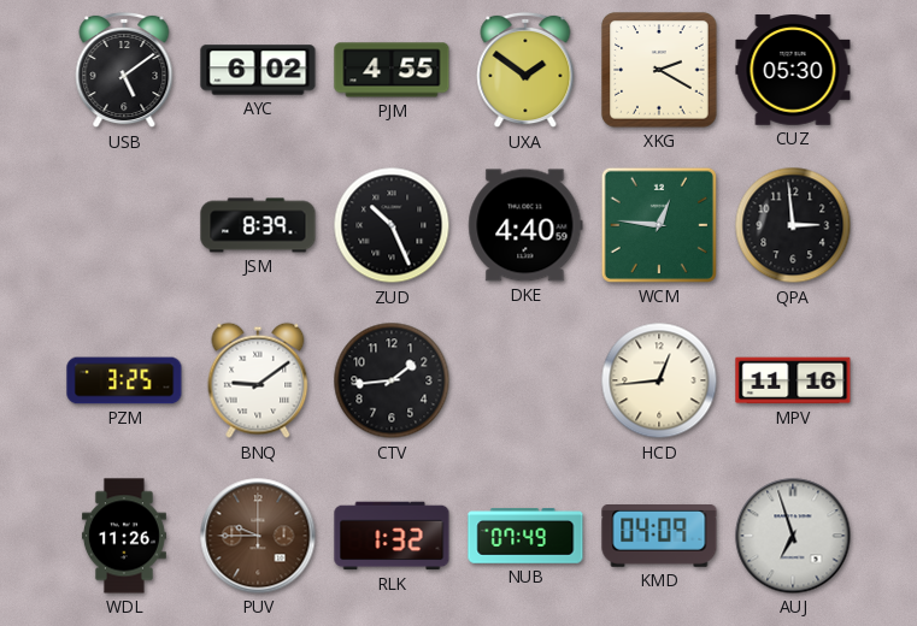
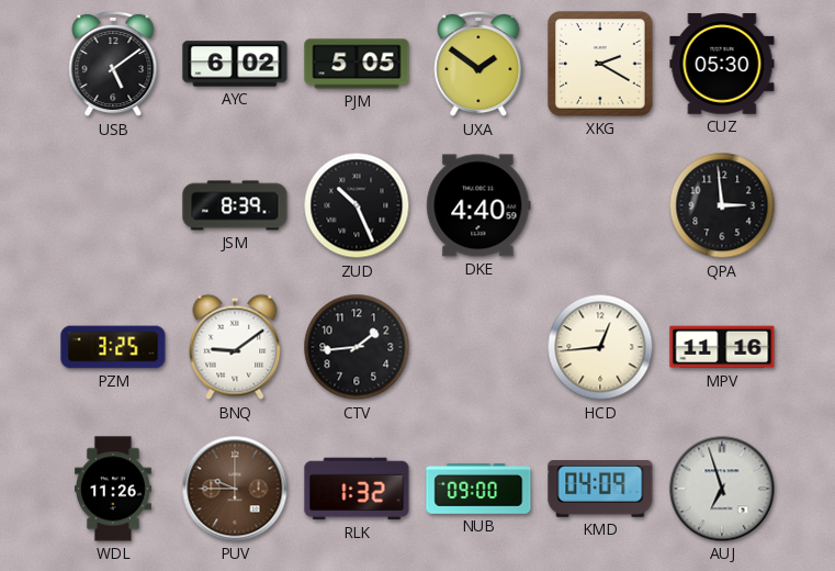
PJM: 4:55 -> 5:05 (357, 64)
WCM: 12:46 -> none (659, 225)
NUB: 07:49 -> 09:00 (478, 489)
